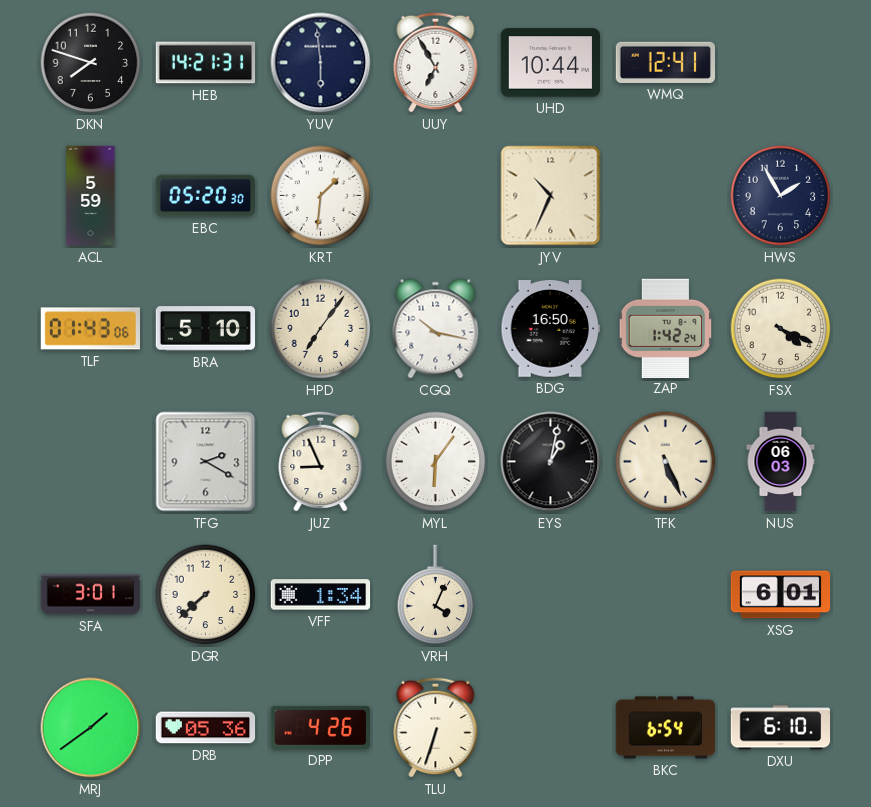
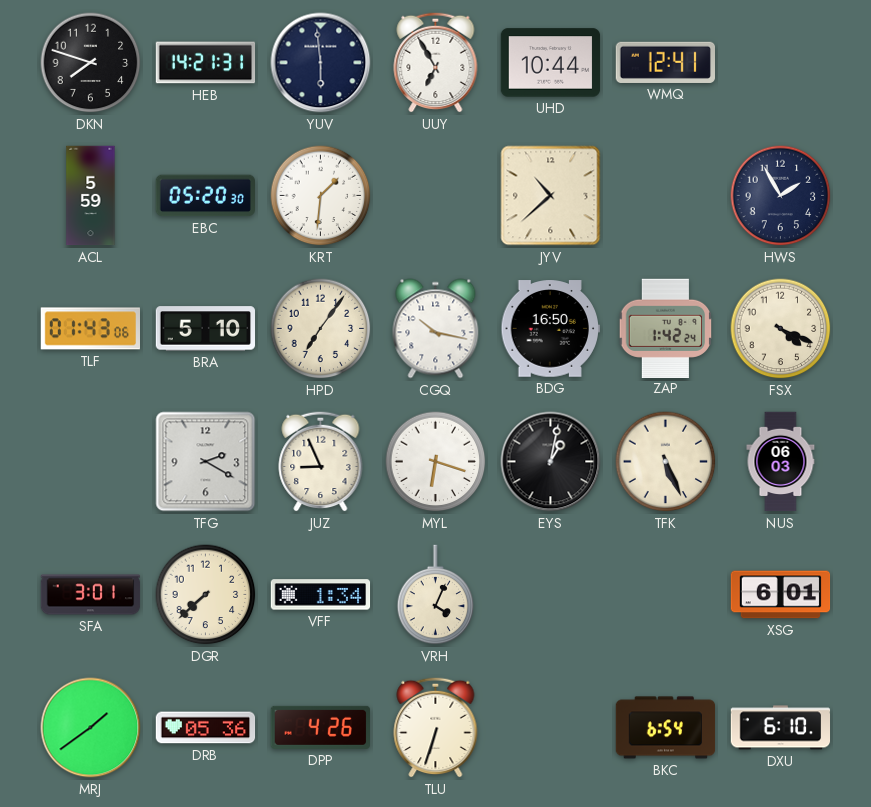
JYV: 10:34 -> 10:38 (551, 196)
MYL: 6:06 -> 6:18 (436, 462)
